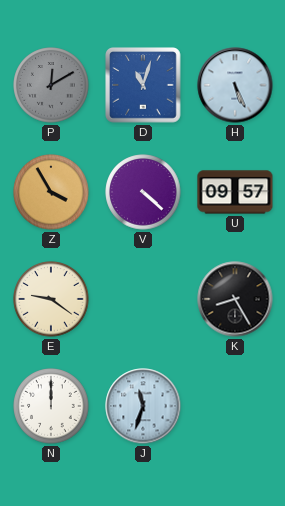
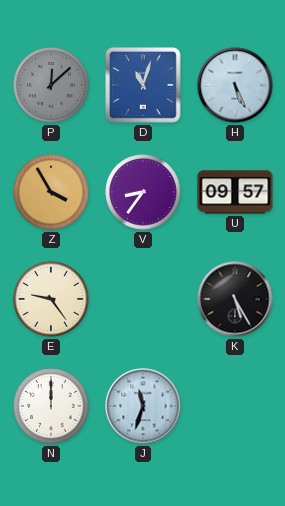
P: 12:10 -> 12:08 (51, 85)
V: 4:22 -> 8:36 (143, 192)
E: 9:21 -> 9:24 (51, 299)
K: 8:25 -> 5:25 (235, 299)
